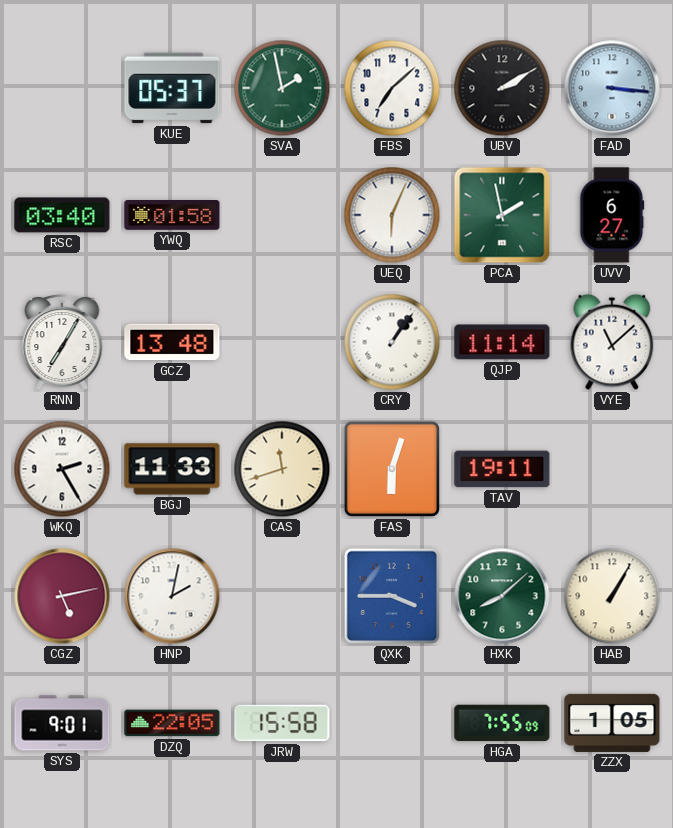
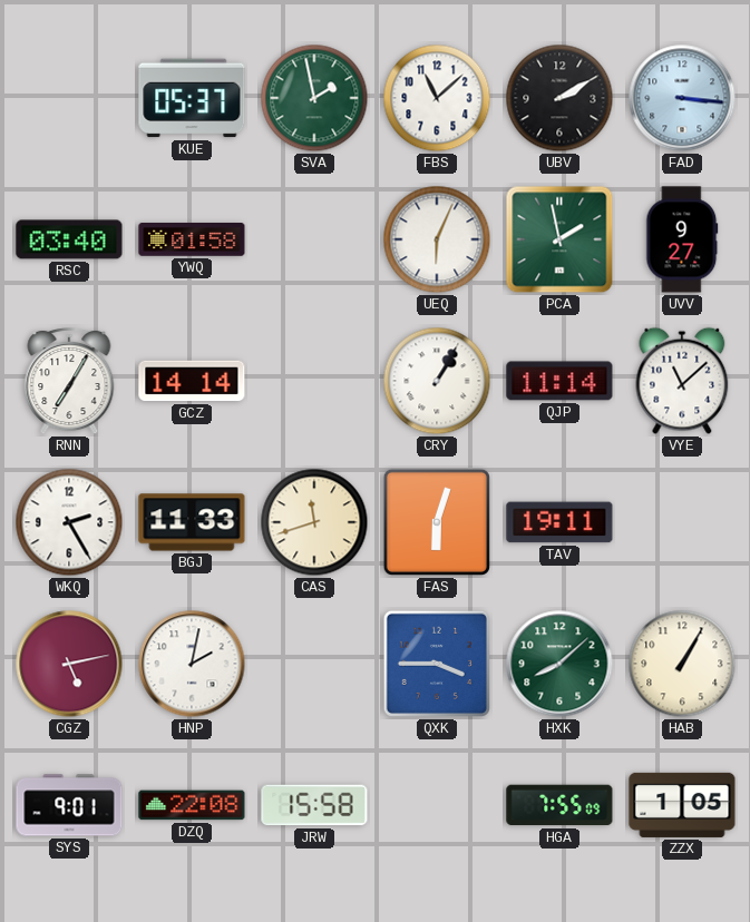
FBS: 7:08 -> 11:08 (437, 98)
UVV: 6:27 -> 9:27 (682, 239)
GCZ: 13:48 -> 14:14 (192, 381)
CRY: 1:06 -> 1:05 (437, 381)
DZQ: 22:05 -> 22:08 (192, 805)
